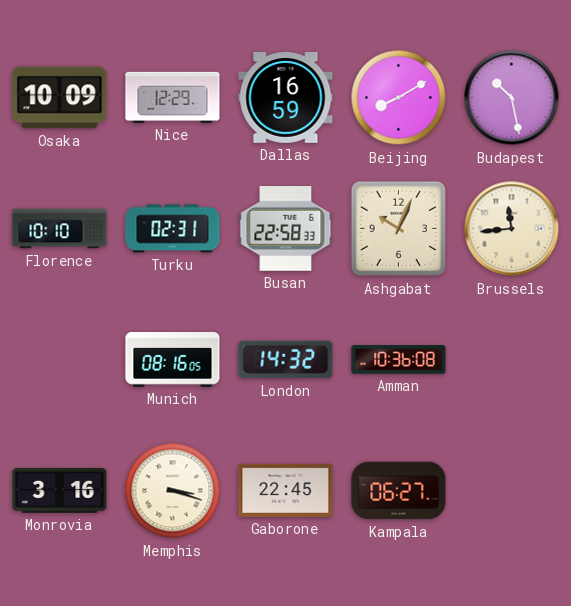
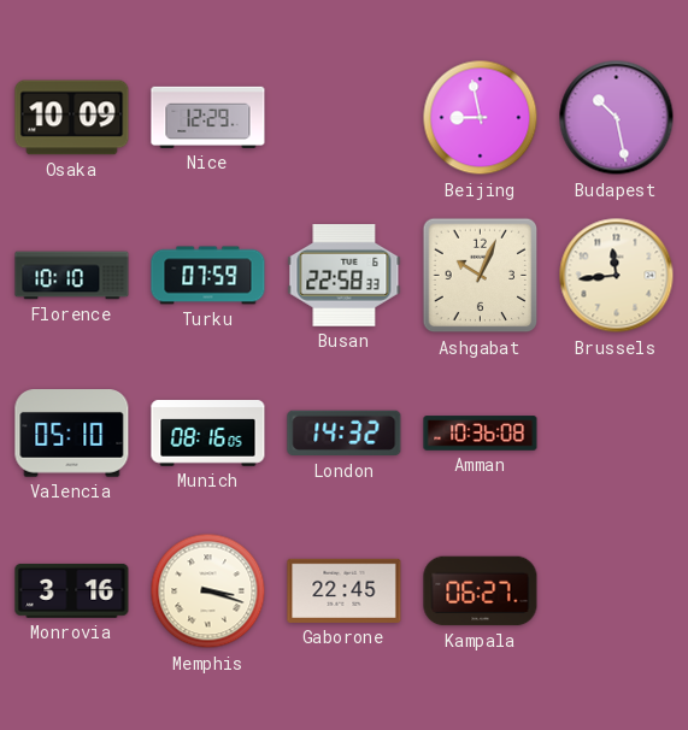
Dallas: 16:59 -> none (286, 98)
Beijing: 8:10 -> 8:58 (481, 118)
Turku: 02:31 -> 07:59 (208, 276)
Valencia: none -> 05:10 (72, 434)
